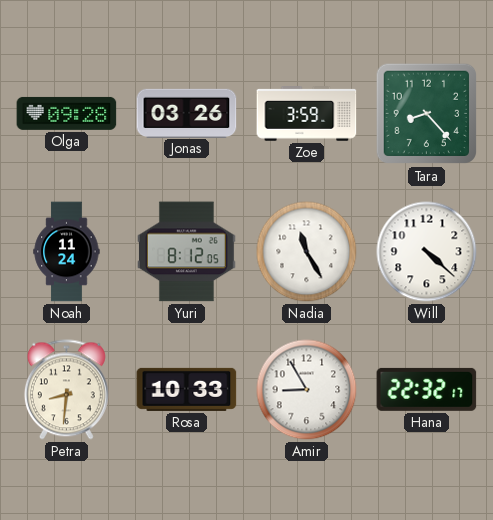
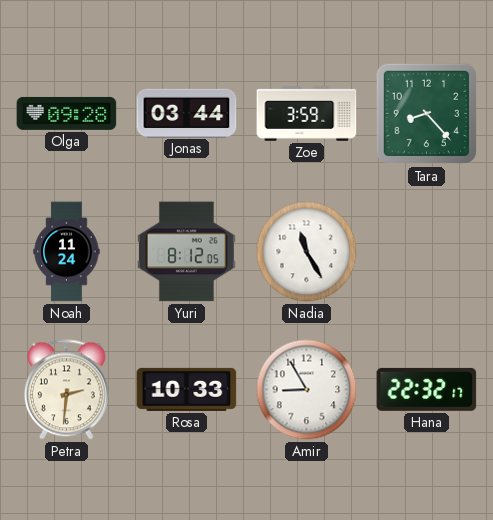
Jonas: 03:26 -> 03:44 (187, 113)
Will: 4:22 -> none (427, 252)
Petra: 8:31 -> 2:31 (66, 390)
